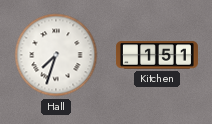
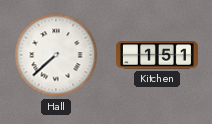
Hall: 7:33 -> 7:38 (56, 55)
